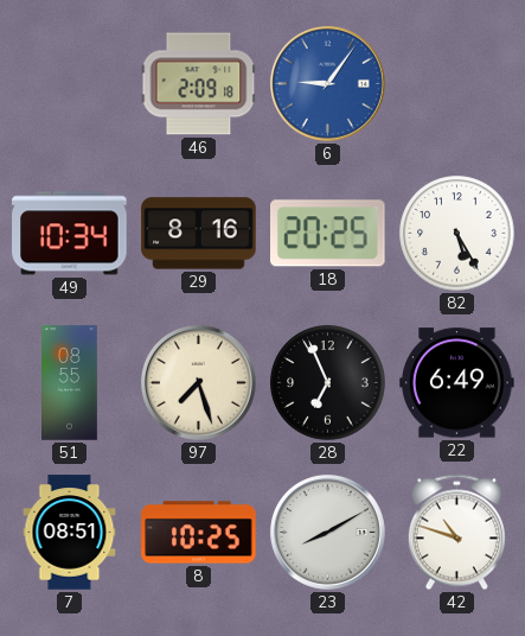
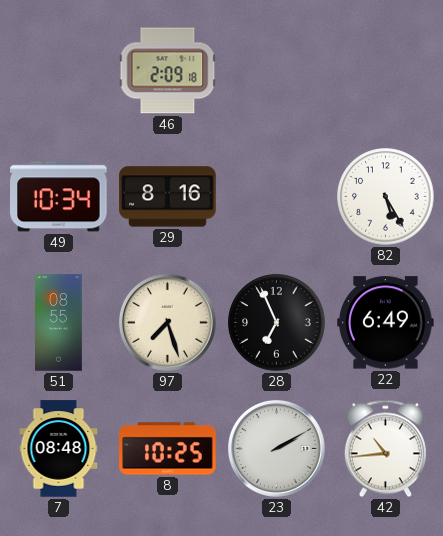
6: 9:06 -> none (327, 83)
18: 20:25 -> none (328, 234)
7: 08:51 -> 08:48 (59, 449)
23: 8:10 -> 2:10 (276, 448)
42: 10:48 -> 10:44 (385, 449)
